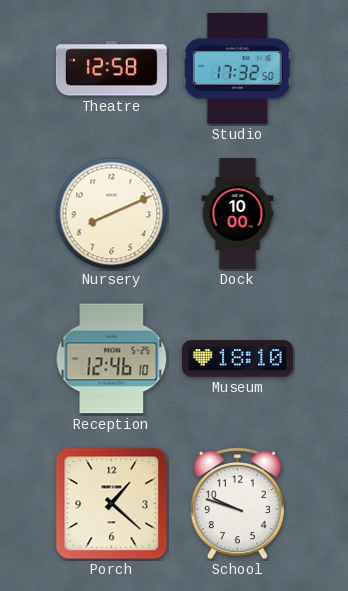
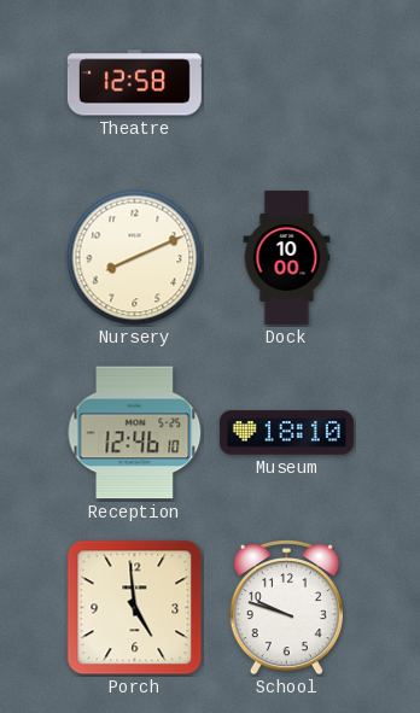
Studio: 17:32 -> none (237, 68)
Porch: 1:22 -> 4:59 (135, 608)
